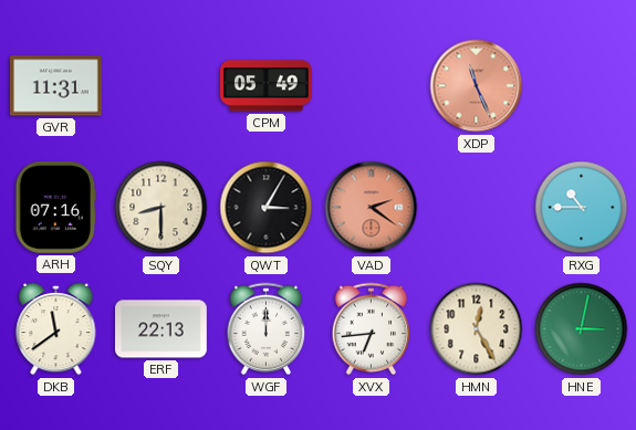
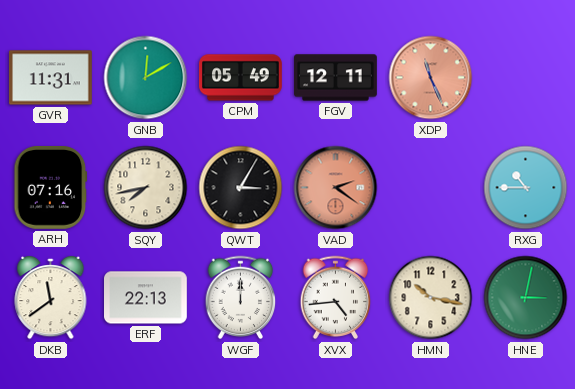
GNB: none -> 12:10 (146, 78)
FGV: none -> 12:11 (336, 78)
SQY: 8:30 -> 7:43 (146, 188)
XVX: 6:44 -> 4:44 (336, 298)
HMN: 12:25 -> 10:17 (431, 298)
